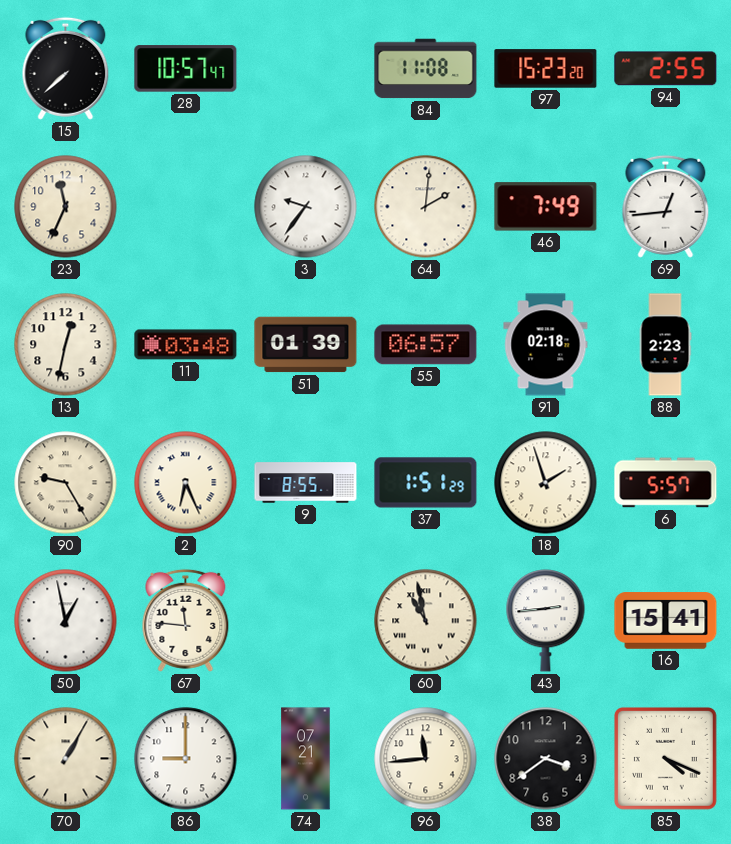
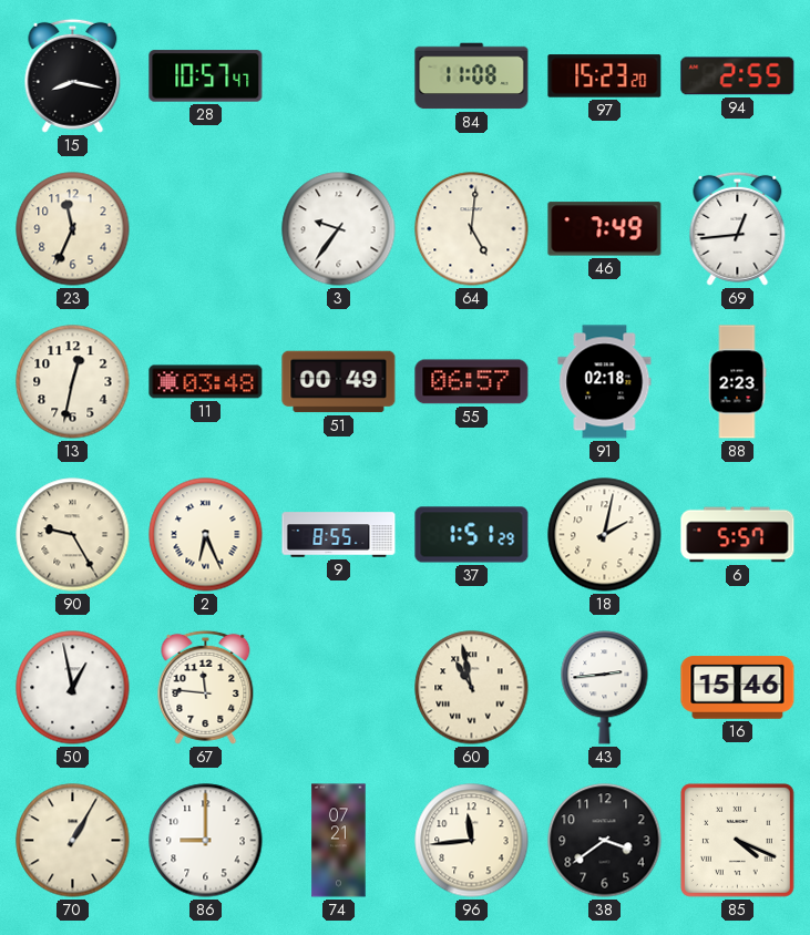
15: 7:38 -> 8:17 (73, 75)
64: 2:01 -> 5:01 (472, 229)
51: 01:39 -> 00:49 (339, 382)
18: 1:57 -> 2:02 (605, 535)
16: 15:41 -> 15:46 (738, 688)
